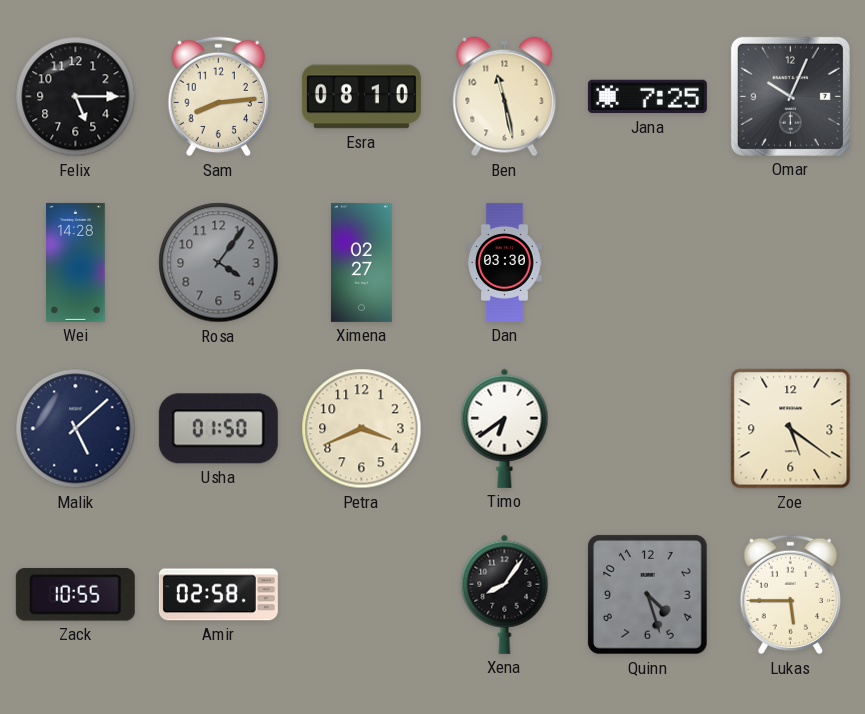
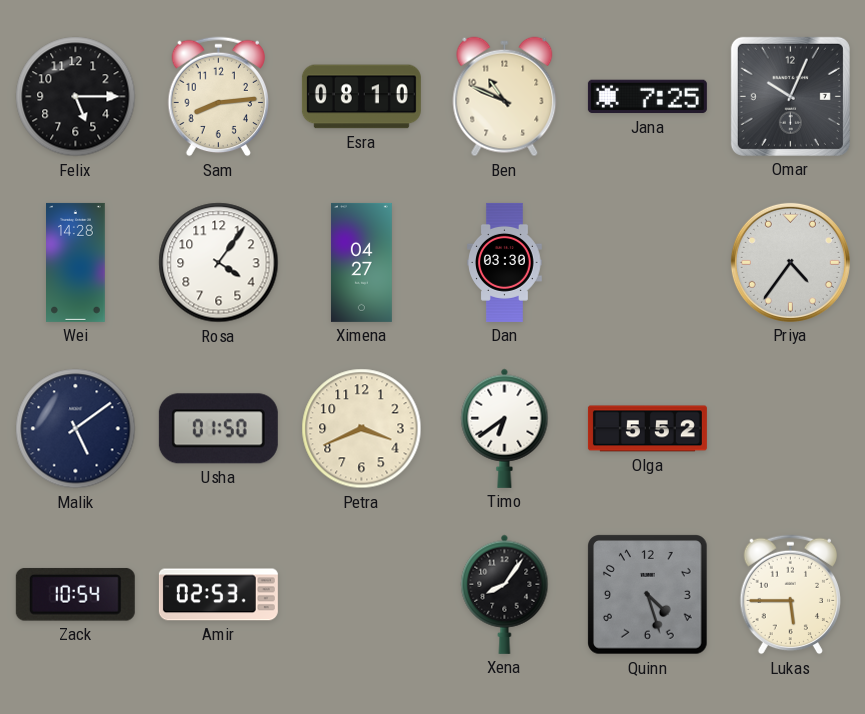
Ben: 11:28 -> 10:49 (505, 97)
Rosa dial: grey -> white (219, 263)
Ximena: 02:27 -> 04:27 (361, 262)
Priya: none -> 4:36 (790, 262)
Malik: 5:08 -> 5:09 (76, 429)
Olga: none -> 5:52 (647, 429)
Zoe: 5:21 -> none (791, 429)
Zack: 10:55 -> 10:54 (75, 595)
Amir: 02:58 -> 02:53 (218, 595)
